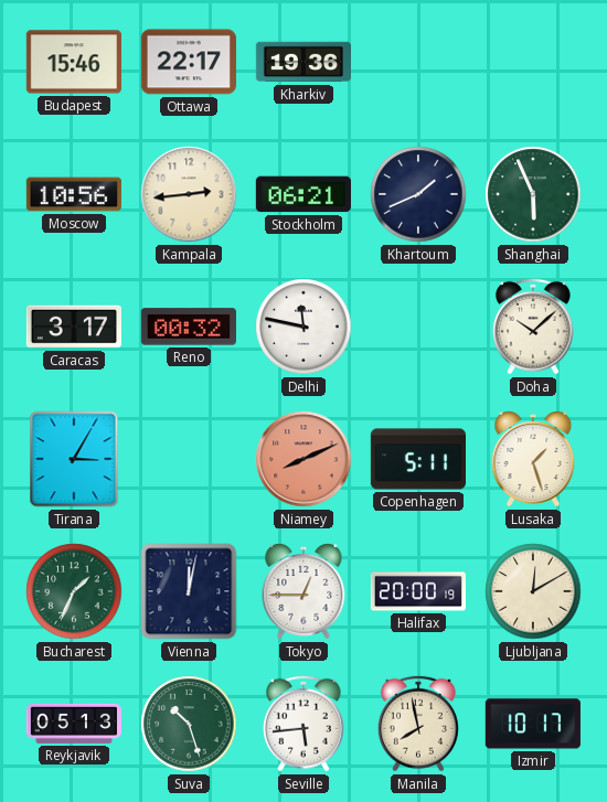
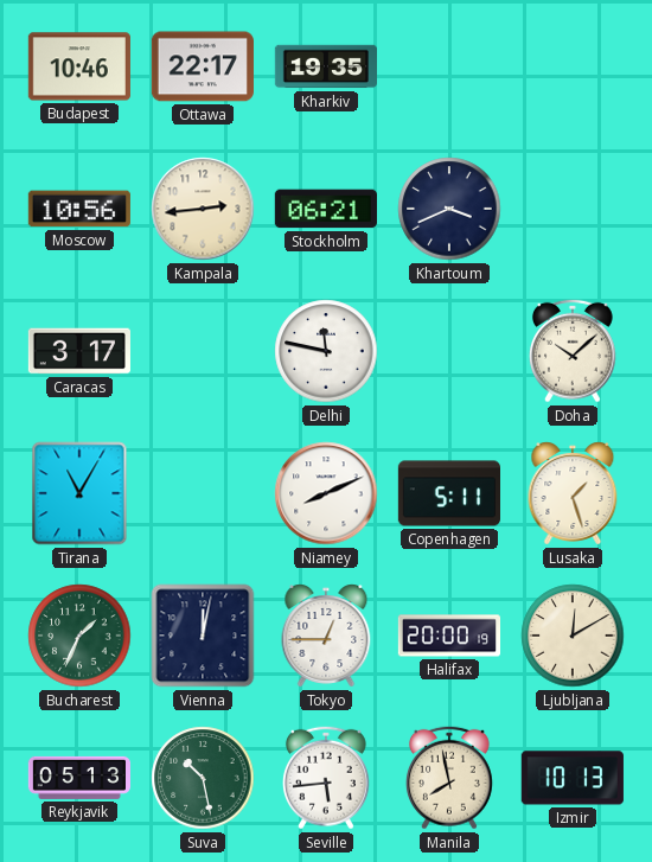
Budapest: 15:46 -> 10:46 (79, 66)
Kharkiv: 19:36 -> 19:35 (325, 66)
Khartoum: 1:41 -> 3:41 (449, 209)
Shanghai: 5:56 -> none (533, 194)
Reno: 00:32 -> none (189, 327)
Tirana: 3:05 -> 11:05 (79, 493)
Niamey dial: salmon -> white (326, 493)
Suva: 10:27 -> 10:28 (203, 778)
Izmir: 10:17 -> 10:13 (573, 778)
